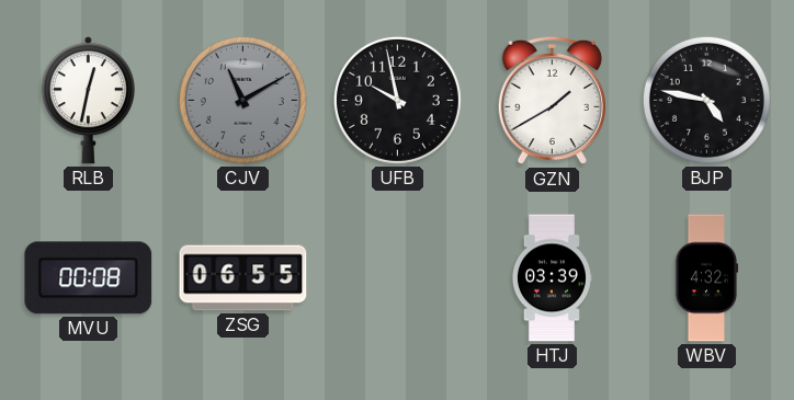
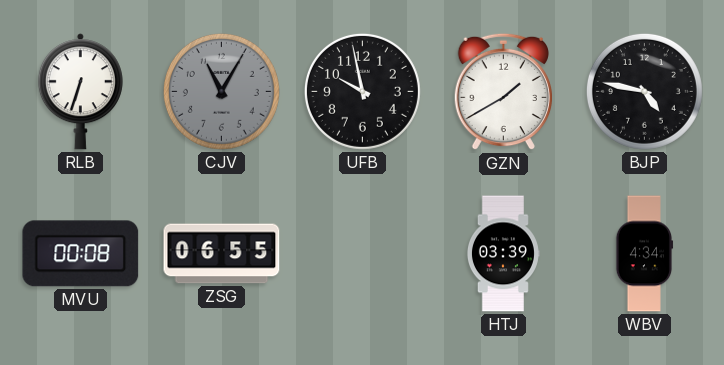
RLB: 12:32 -> 6:33 (80, 92)
CJV: 11:10 -> 11:05 (221, 91)
WBV: 4:32 -> 4:34 (644, 254)
